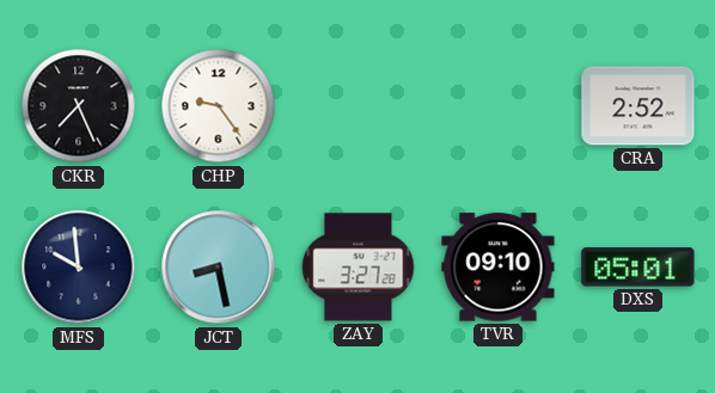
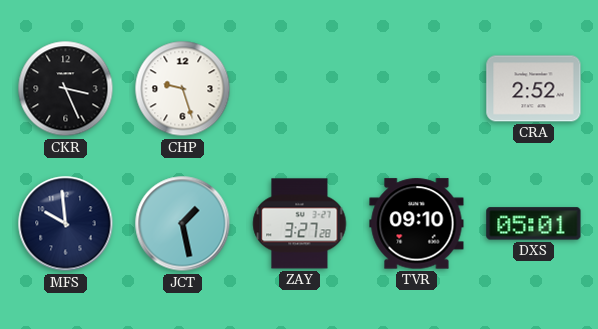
CKR: 7:26 -> 3:26 (66, 89)
CHP: 9:24 -> 9:27 (183, 89)
JCT: 8:28 -> 1:28 (183, 224)
